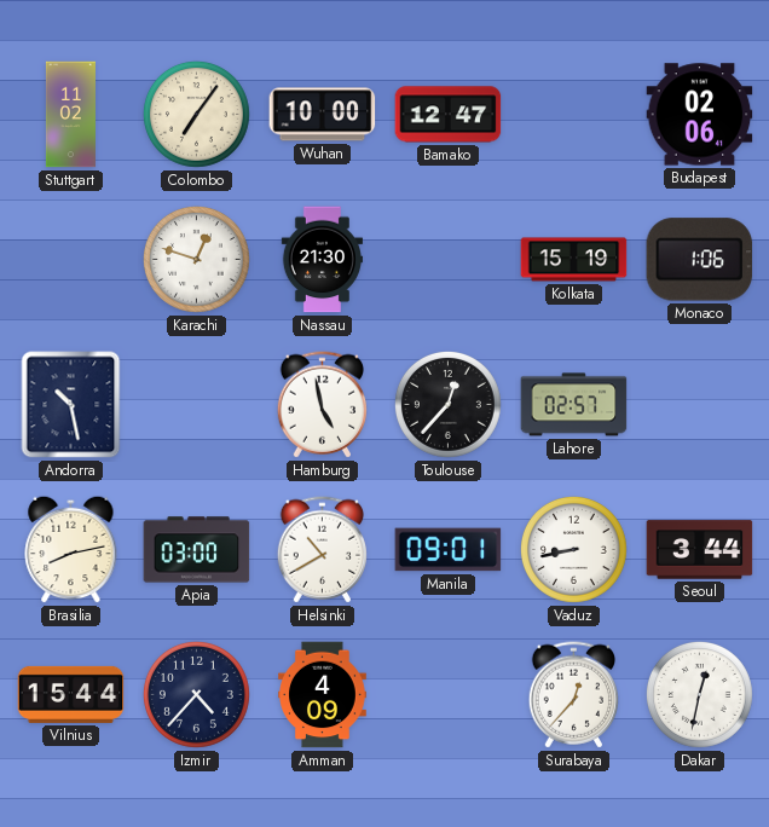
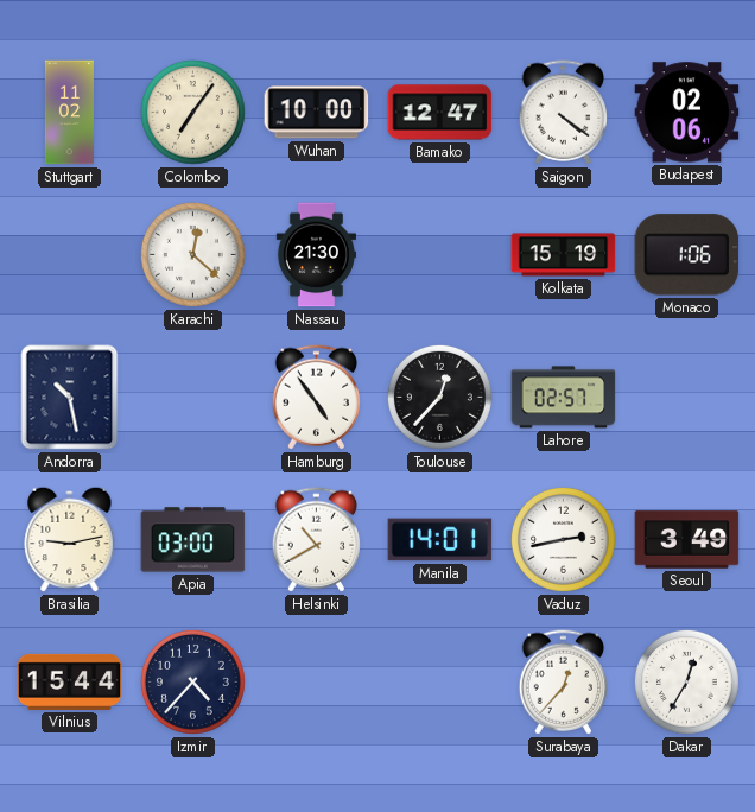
Saigon: none -> 4:21 (563, 113)
Karachi: 12:48 -> 12:22 (192, 254)
Hamburg: 4:58 -> 4:54 (316, 398)
Brasilia: 8:13 -> 9:13 (70, 539)
Manila: 09:01 -> 14:01 (440, 540)
Vaduz: 8:43 -> 2:43 (563, 539)
Seoul: 3:44 -> 3:49 (687, 540)
Amman: 4:09 -> none (323, 695)
Dakar: 12:32 -> 12:35 (686, 681)
